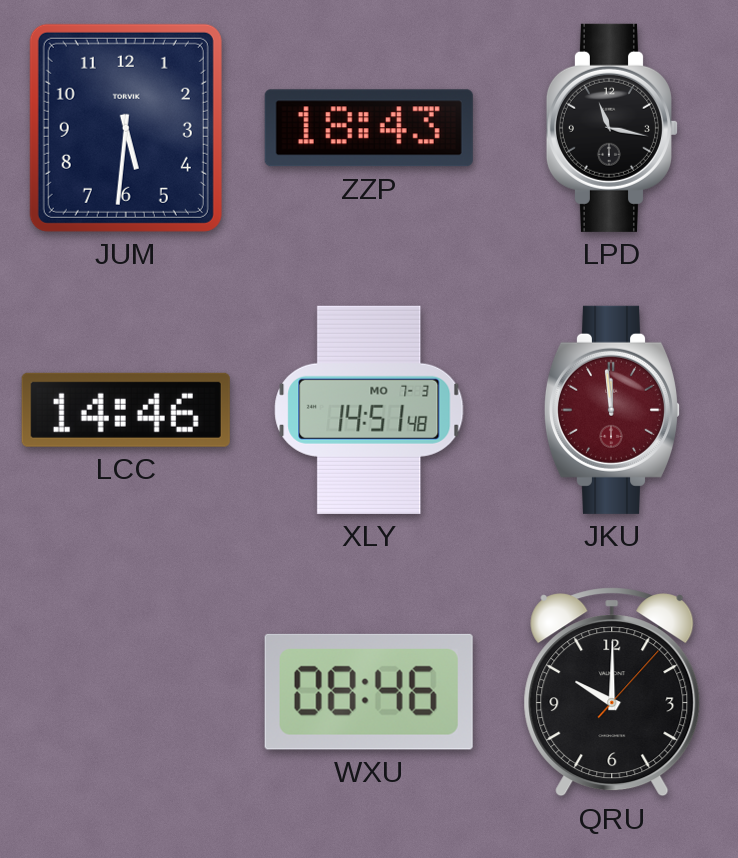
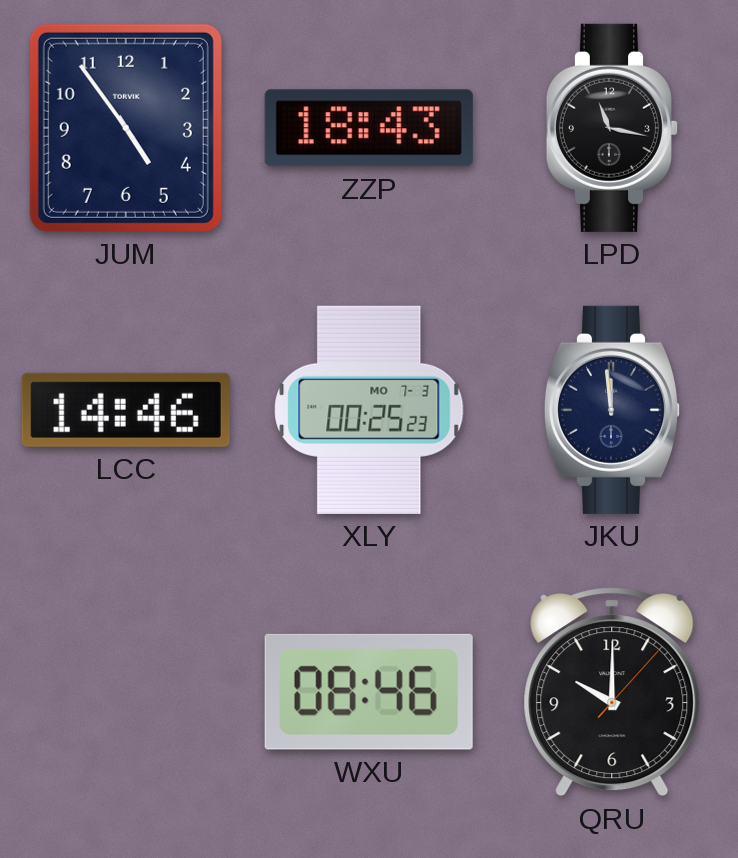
JUM: 5:31 -> 4:54 (126, 128)
XLY: 14:51 -> 00:25 (369, 410)
JKU dial: burgundy -> navy (612, 410)
